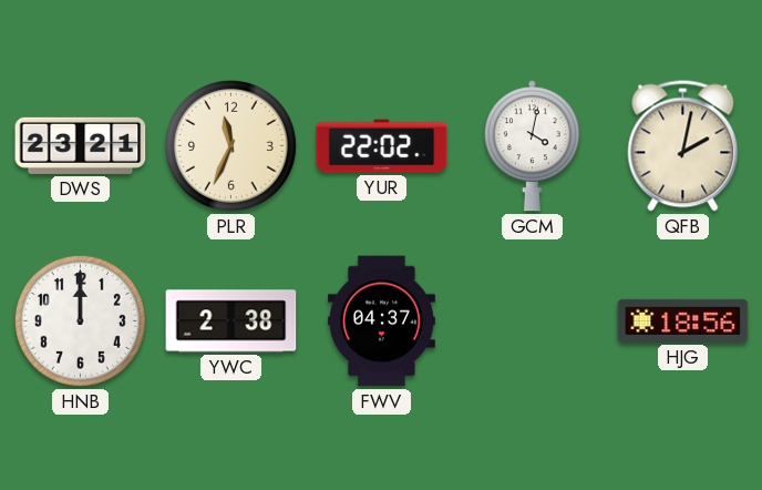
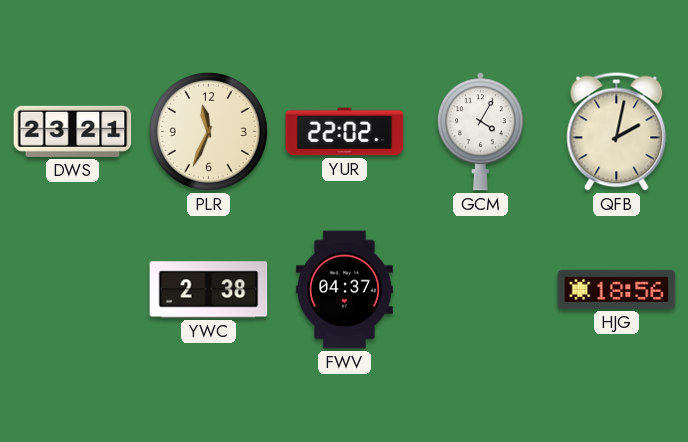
GCM: 4:02 -> 4:05 (480, 132)
HNB: 12:00 -> none (80, 320)
